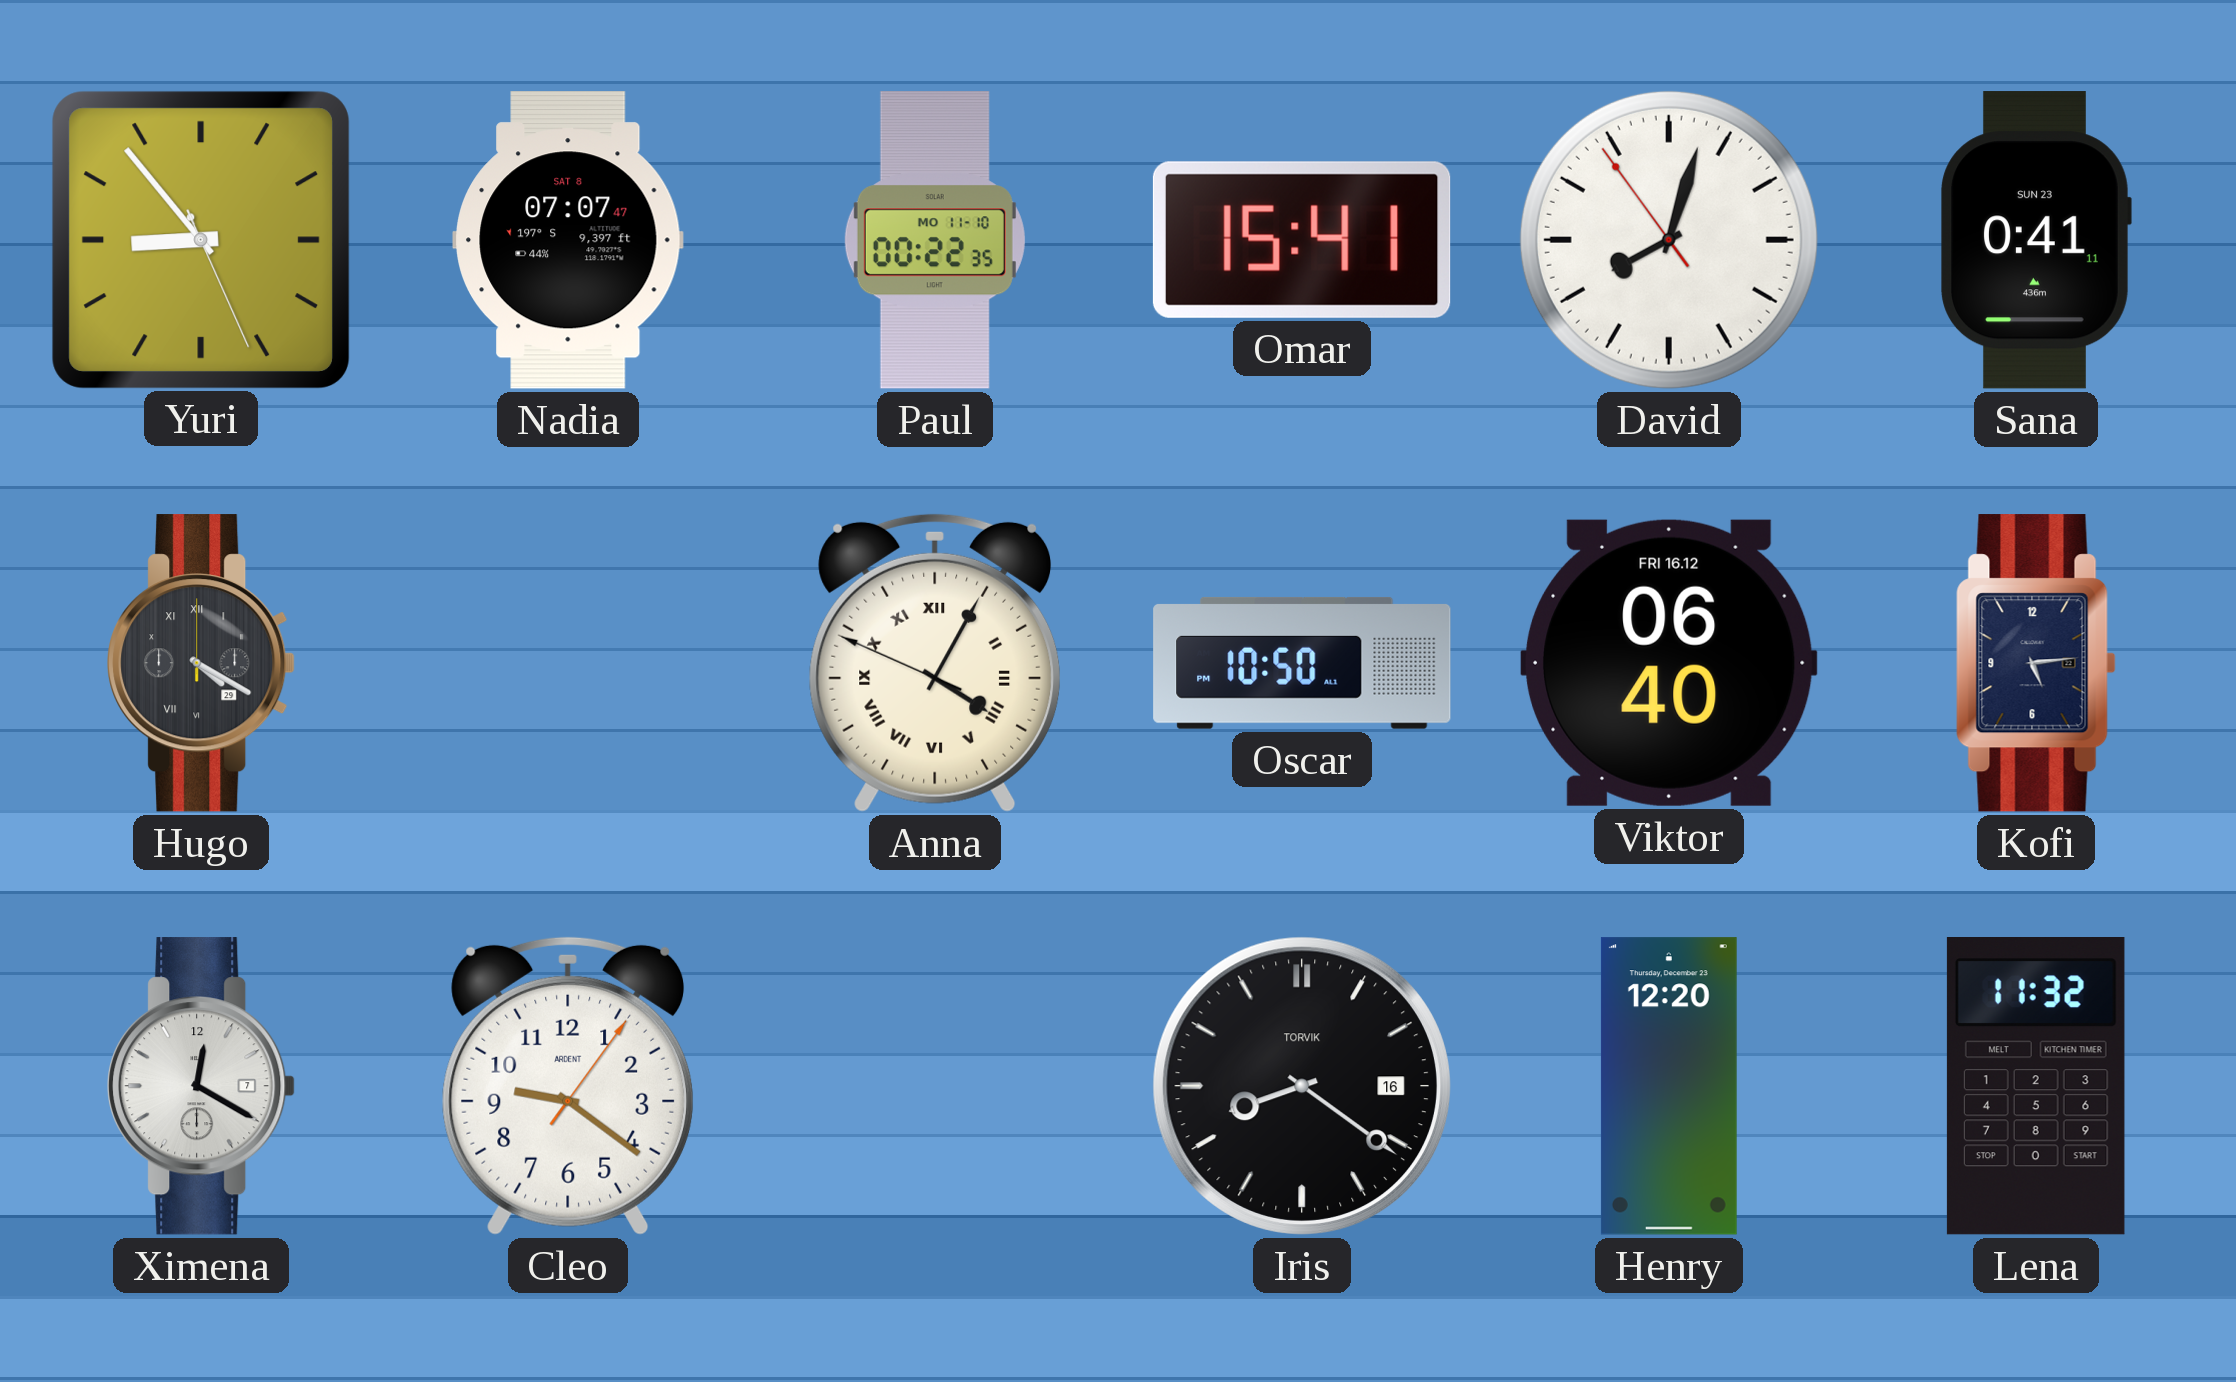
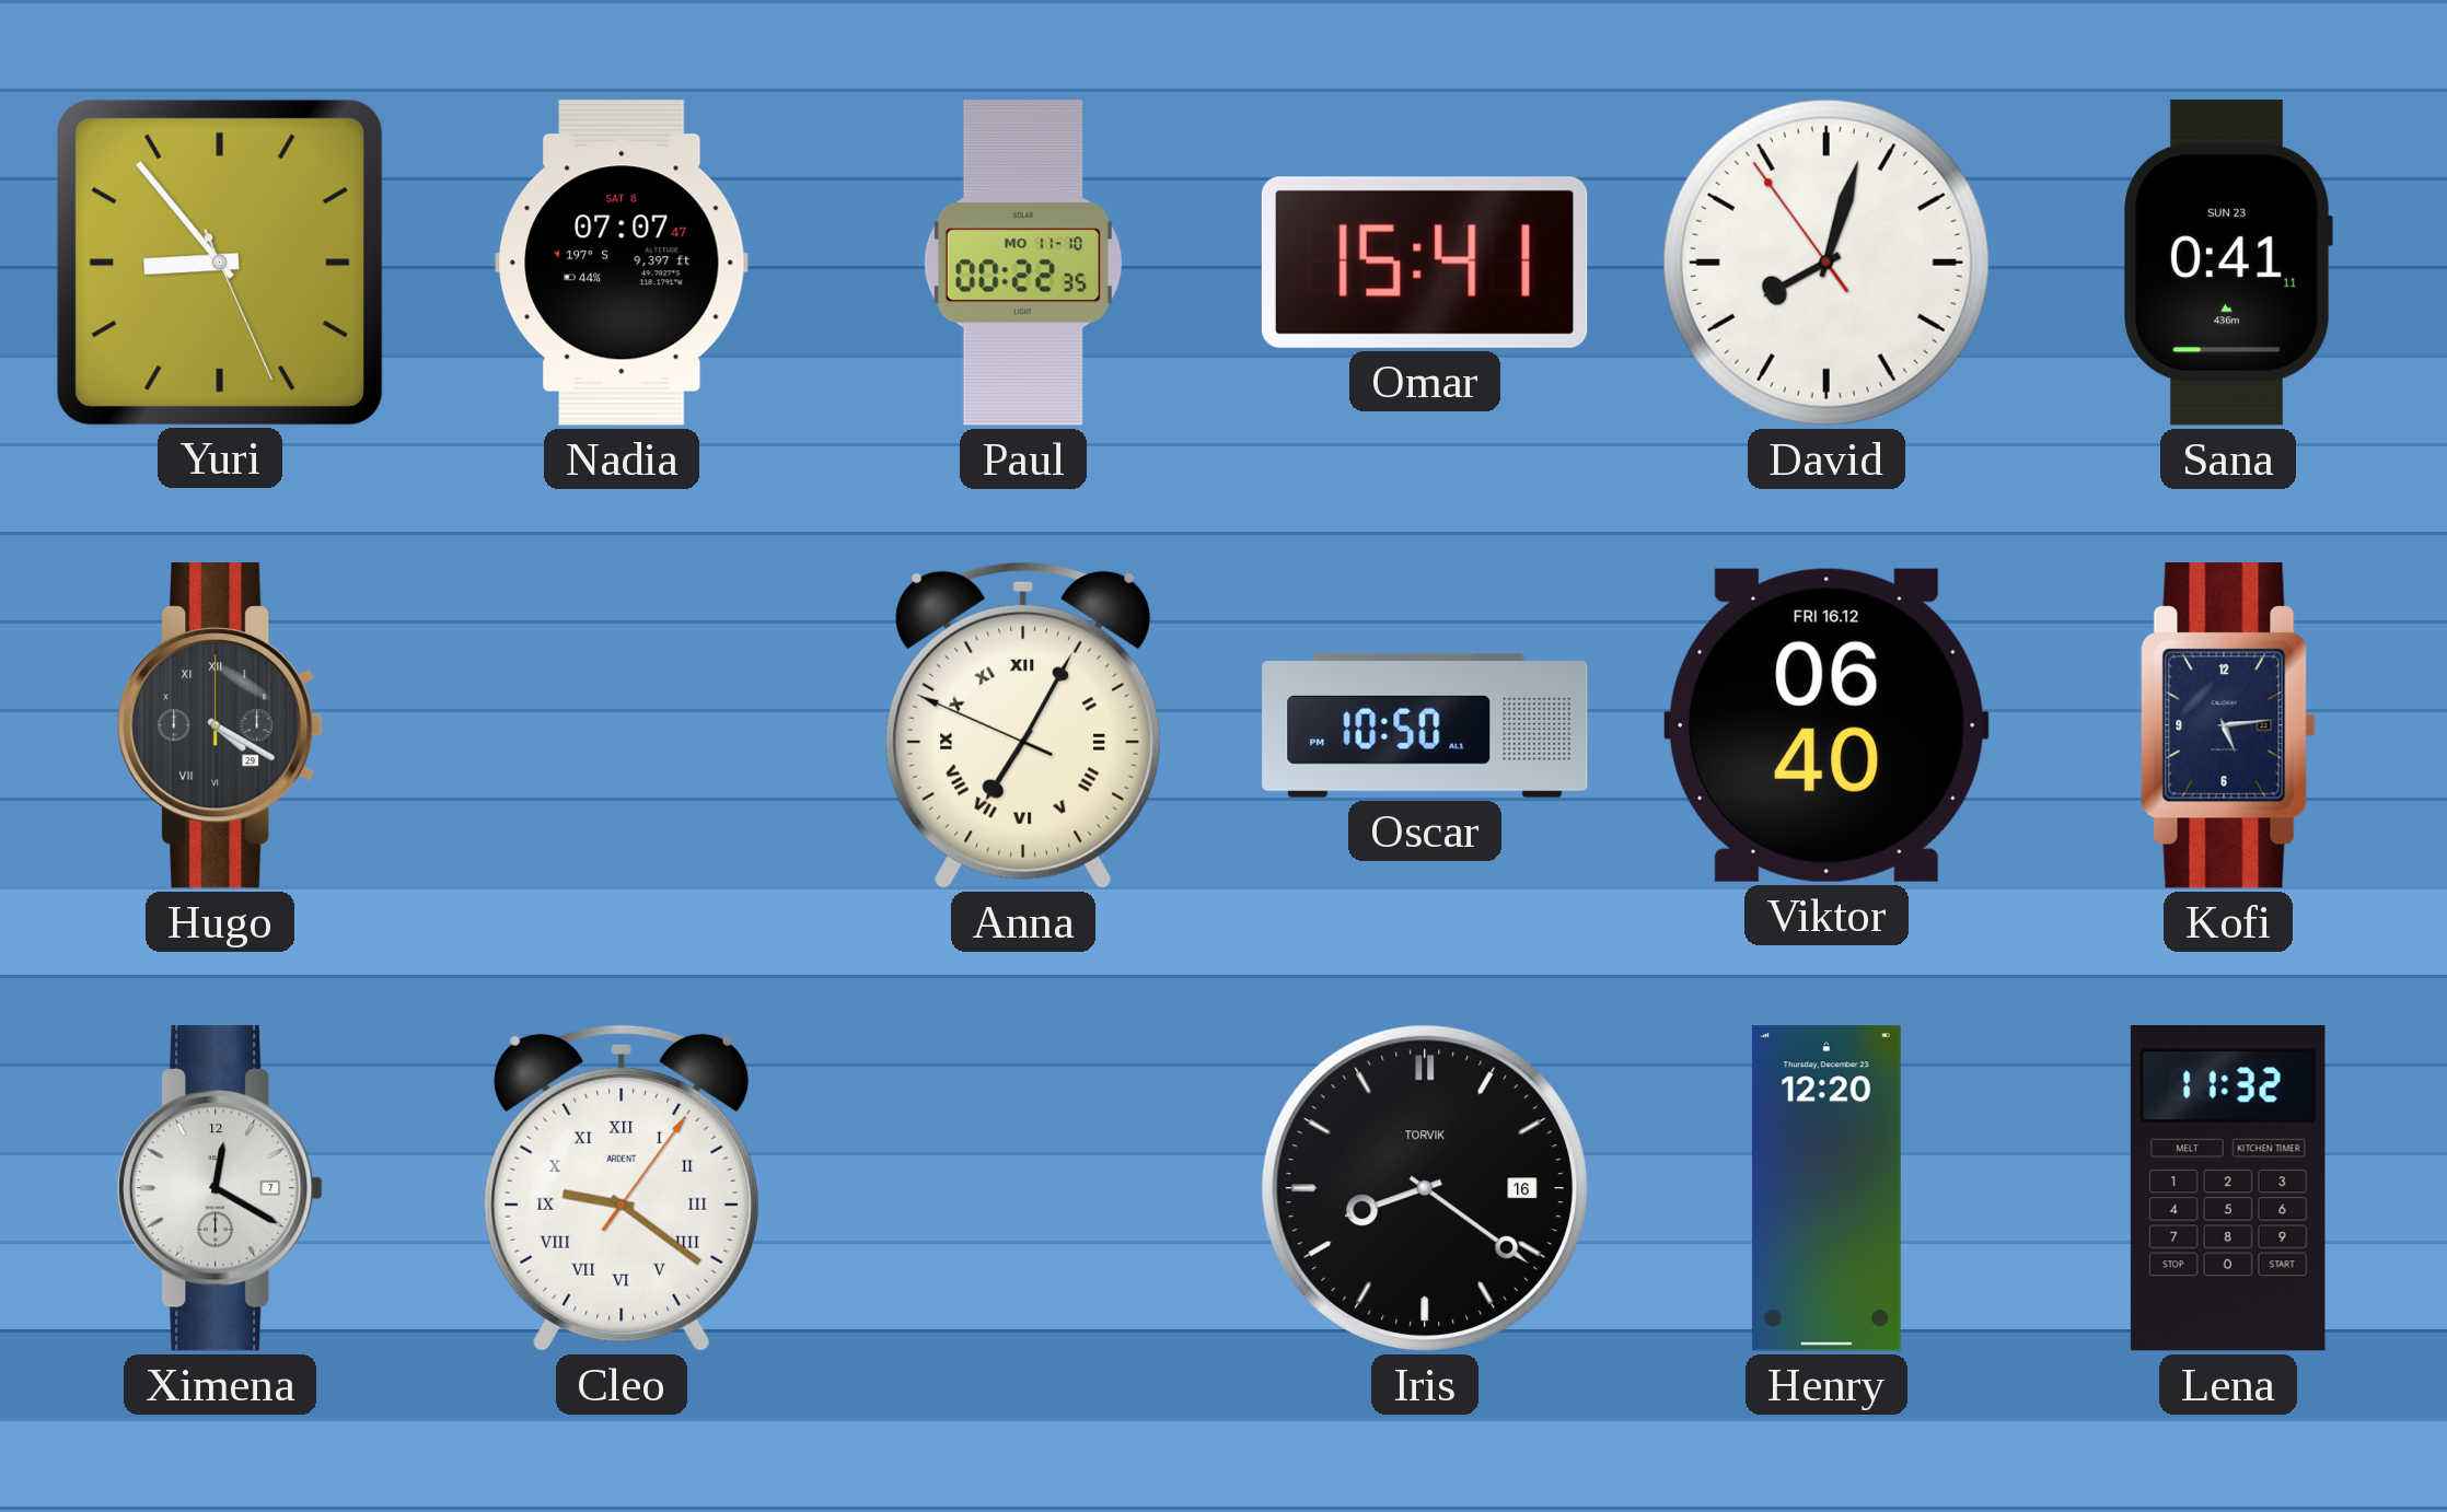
Anna: 4:04 -> 7:04 (1023, 725)
Cleo numerals: Arabic -> Roman (622, 1188)
